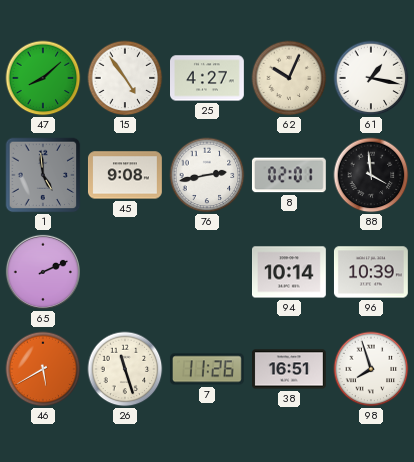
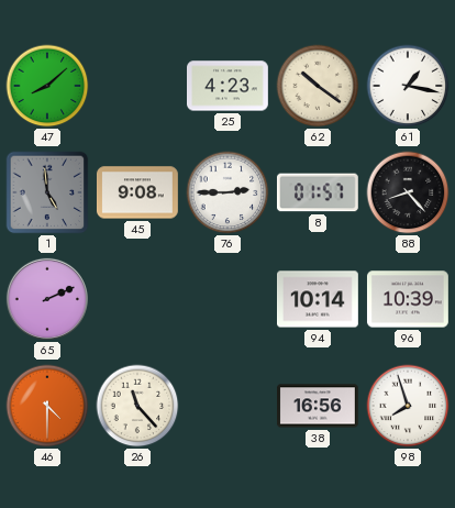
15: 4:54 -> none (125, 78)
25: 4:27 -> 4:23 (229, 86)
62: 10:04 -> 10:21 (318, 86)
76: 2:43 -> 2:45 (227, 192)
8: 02:01 -> 01:57 (318, 192)
88: 3:59 -> 8:23 (408, 192)
46: 5:40 -> 4:30 (47, 406)
26: 11:27 -> 11:23 (137, 406)
7: 11:26 -> none (207, 369)
38: 16:51 -> 16:56 (319, 406)
